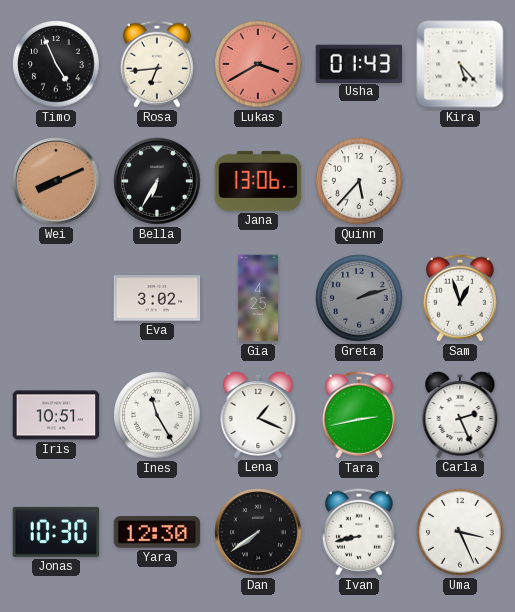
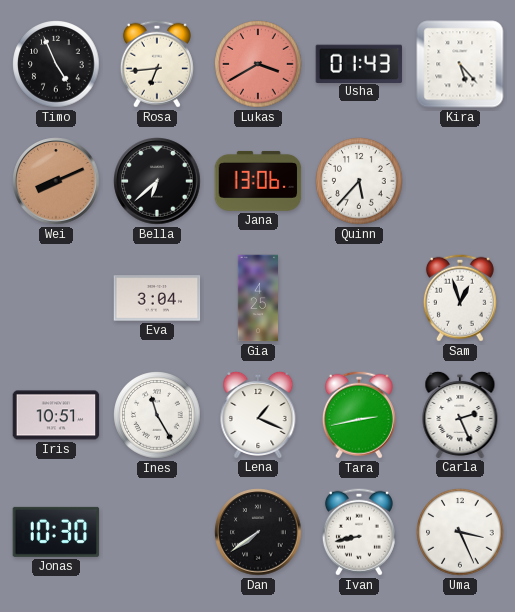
Bella: 6:35 -> 6:38 (157, 181)
Eva: 3:02 -> 3:04 (157, 298)
Greta: 2:12 -> none (359, 298)
Yara: 12:30 -> none (157, 532)
